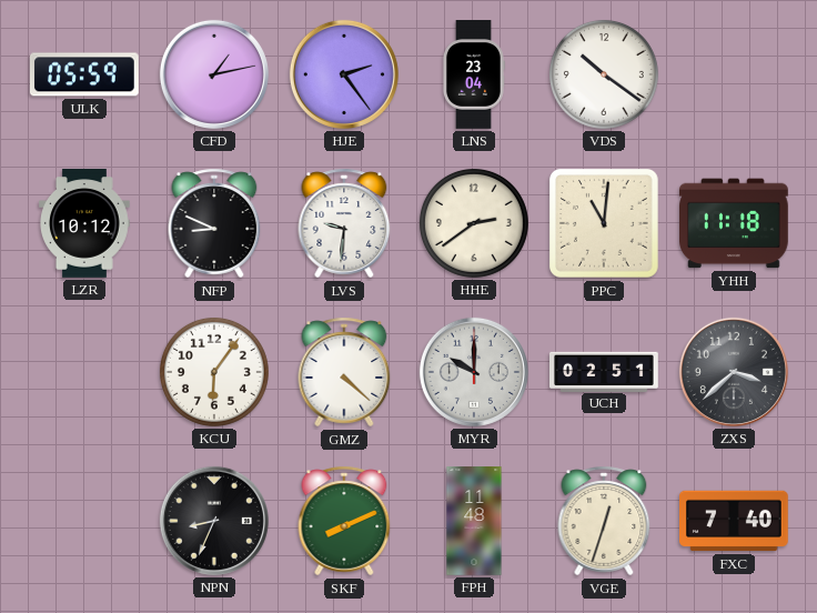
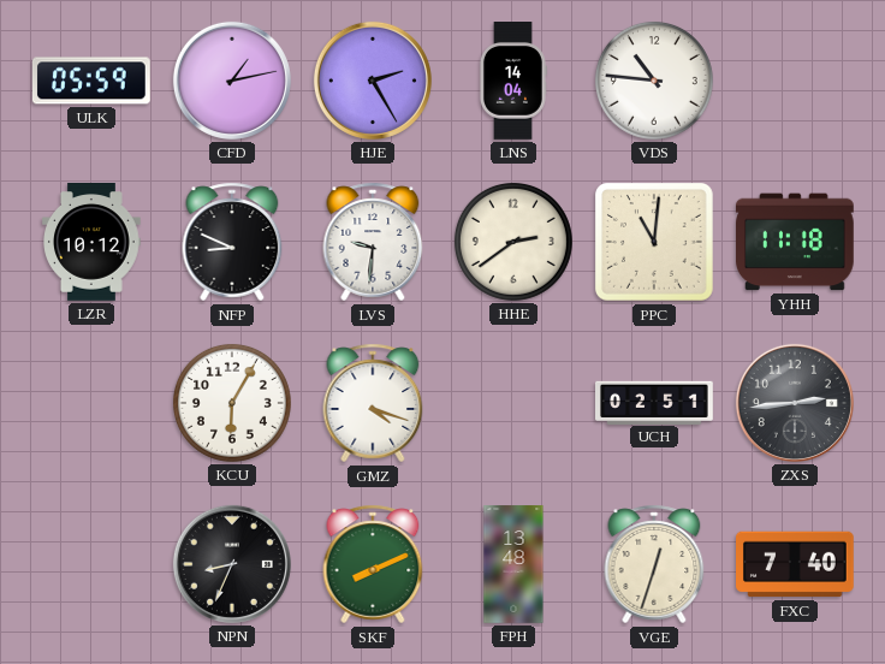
HJE: 2:24 -> 2:25 (373, 81)
LNS: 23:04 -> 14:04 (512, 82)
VDS: 10:21 -> 10:46 (654, 81)
KCU: 6:06 -> 6:05 (232, 403)
GMZ: 4:22 -> 4:18 (373, 403)
MYR: 10:00 -> none (474, 372)
ZXS: 3:38 -> 2:44 (795, 403)
FPH: 11:48 -> 13:48 (513, 564)
